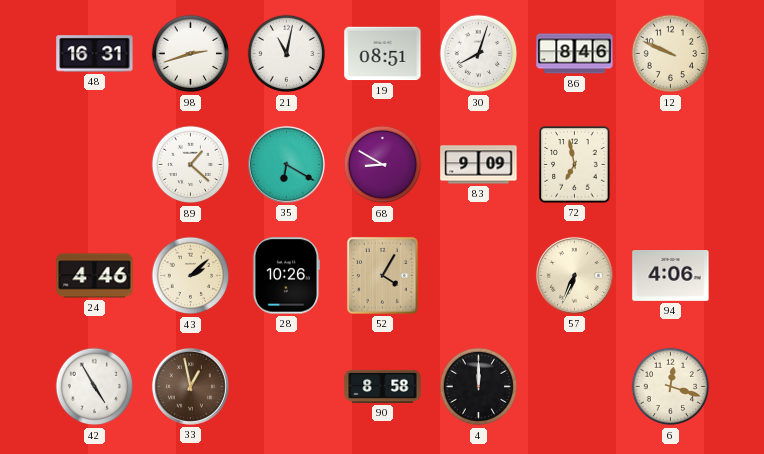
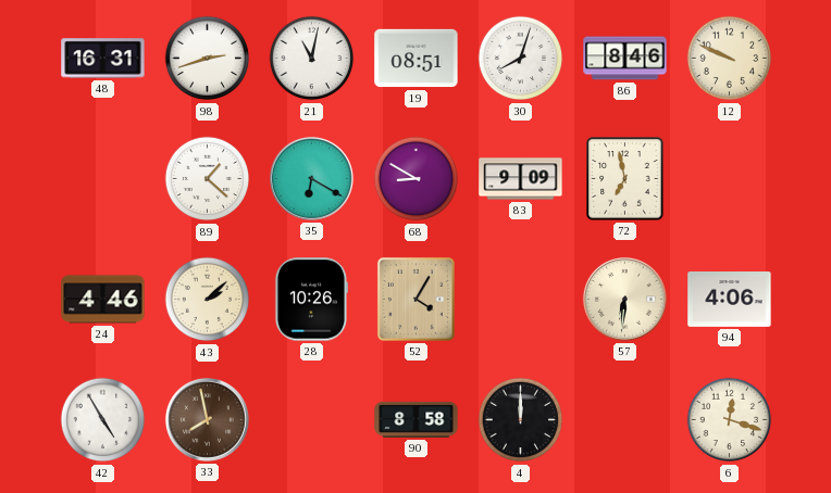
57: 6:34 -> 6:31 (624, 299)
33: 12:58 -> 7:58 (207, 419)
